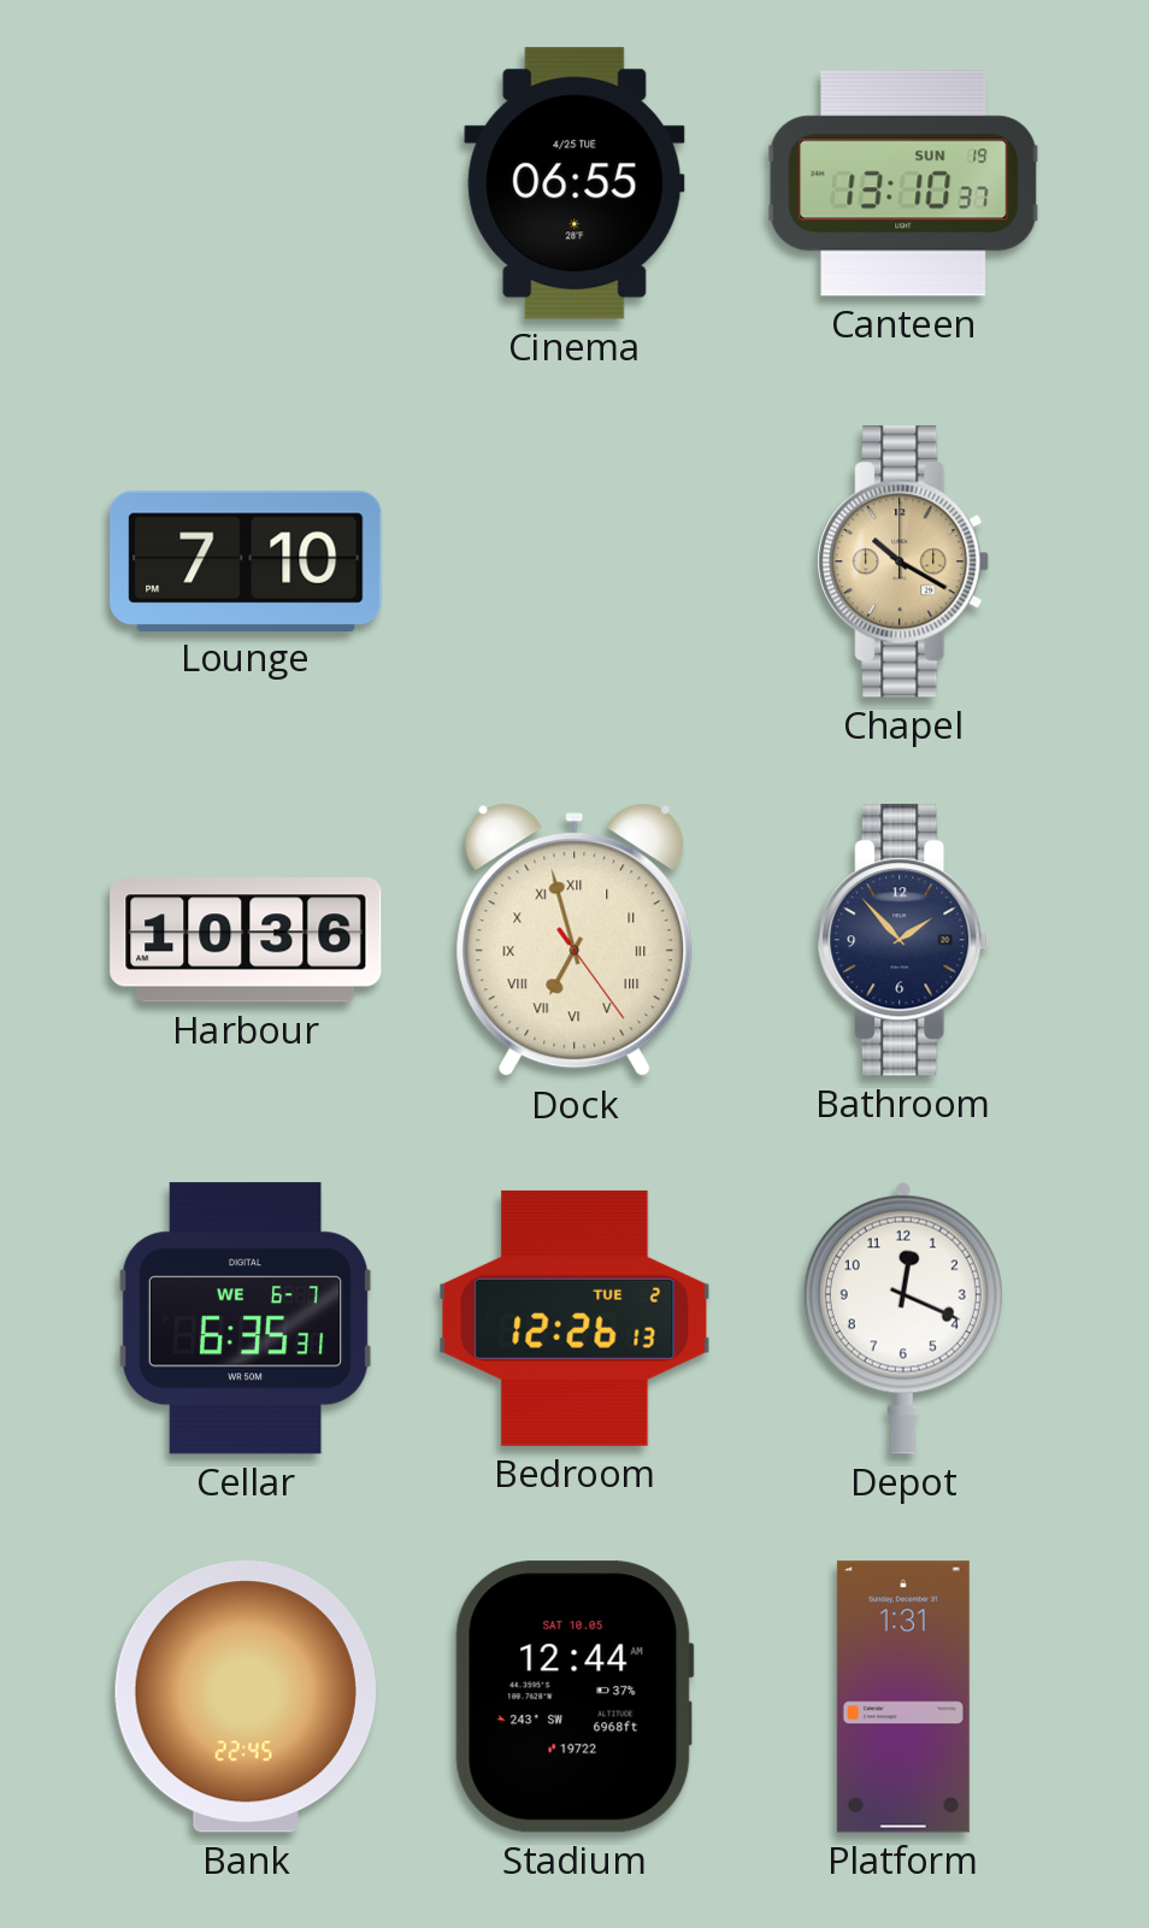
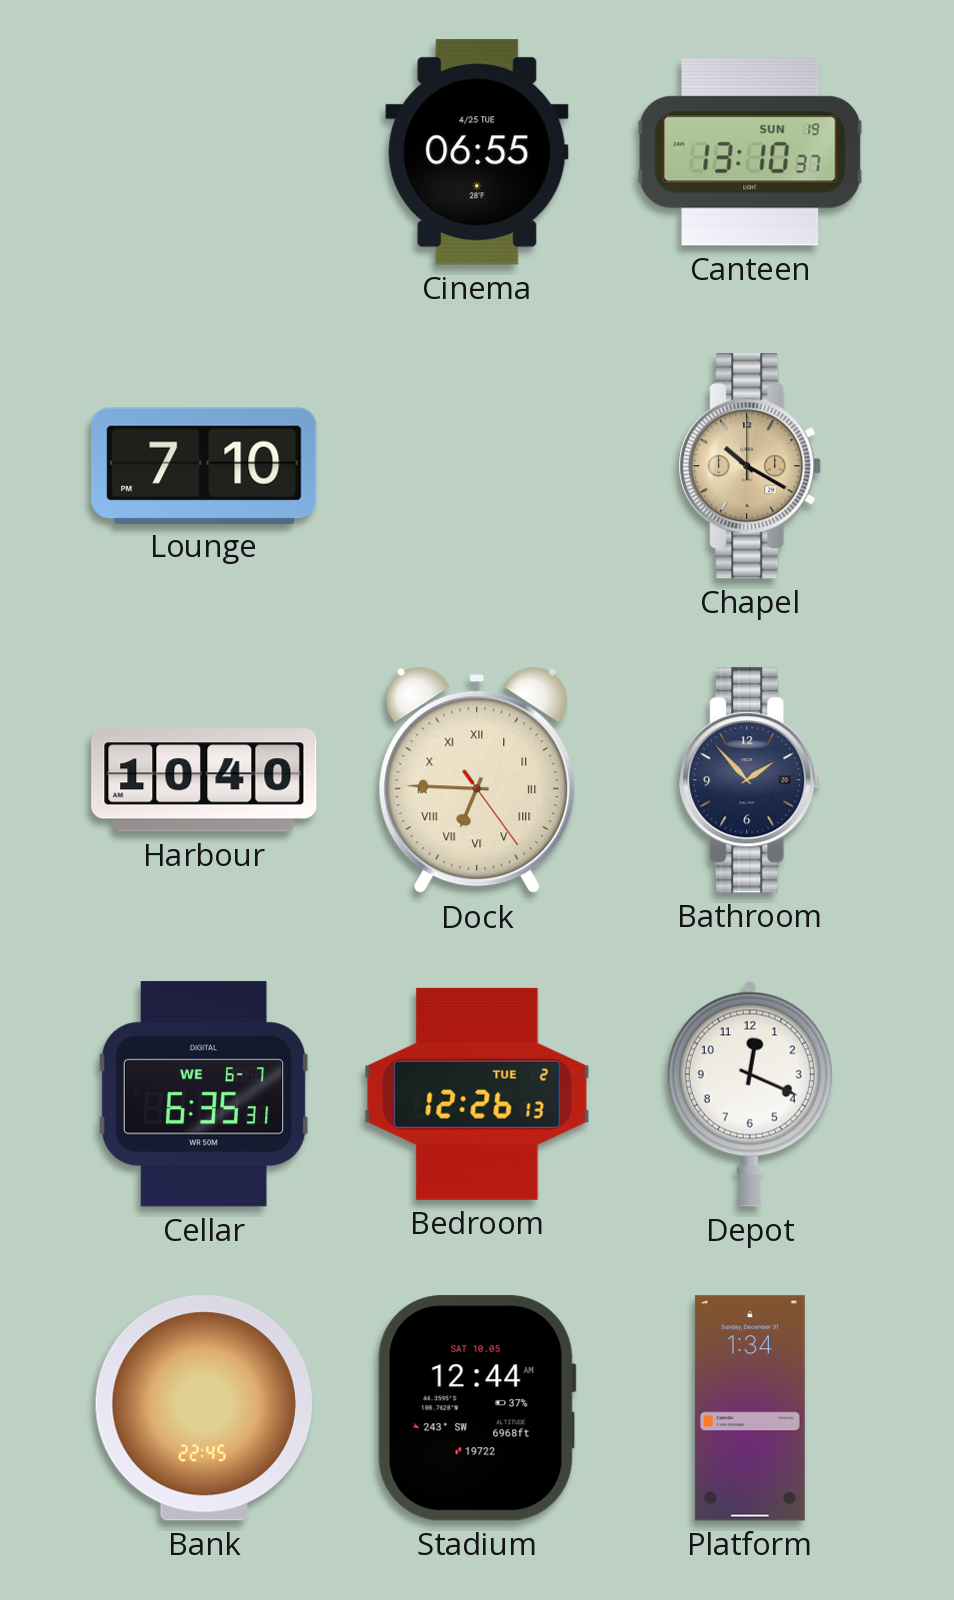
Harbour: 10:36 -> 10:40 (204, 780)
Dock: 6:57 -> 6:45 (477, 780)
Platform: 1:31 -> 1:34 (750, 1408)
